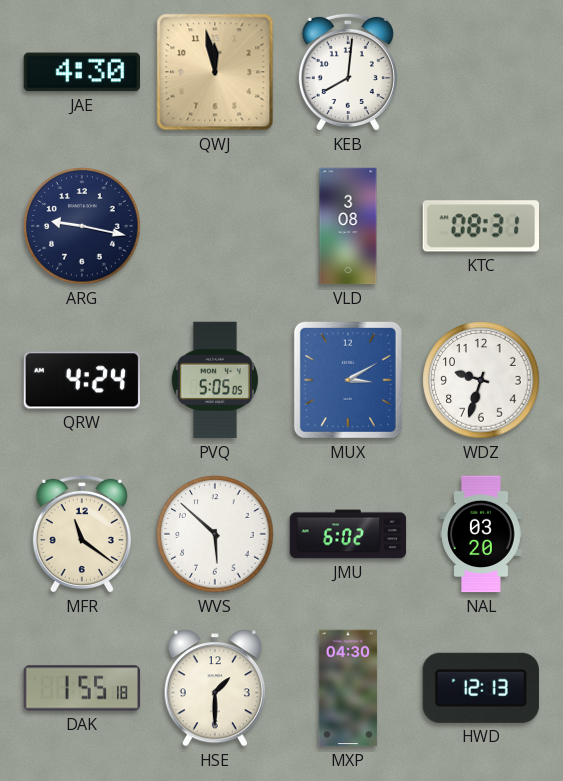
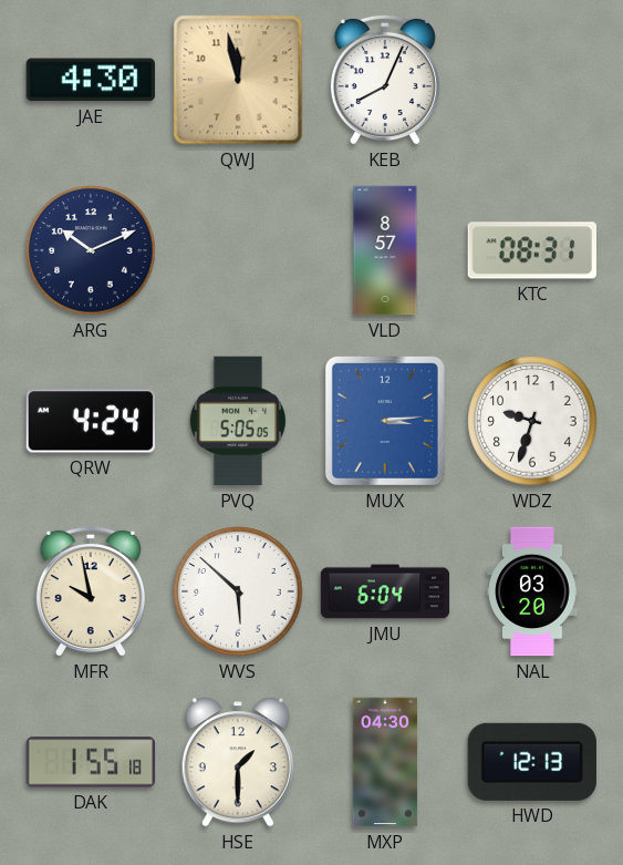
KEB: 8:01 -> 8:04 (385, 80)
ARG: 9:17 -> 10:11 (91, 250)
VLD: 3:08 -> 8:57 (385, 250)
MUX: 3:10 -> 3:14 (385, 421)
MFR: 11:21 -> 9:58 (91, 591)
JMU: 6:02 -> 6:04 (385, 591)
